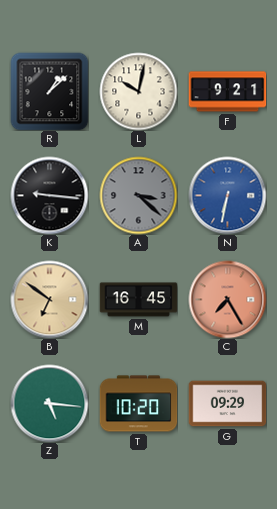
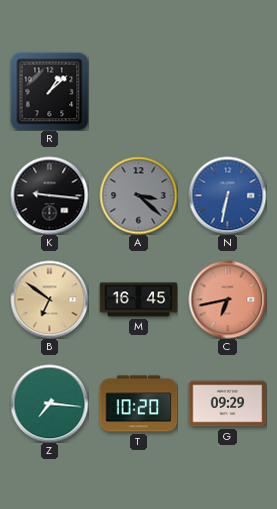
L: 10:02 -> none (138, 91)
F: 9:21 -> none (227, 92)
C: 7:25 -> 6:43 (227, 299)
Z: 5:16 -> 7:16 (49, 403)
